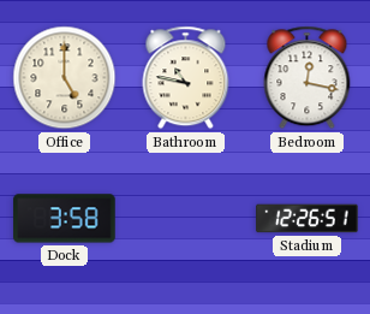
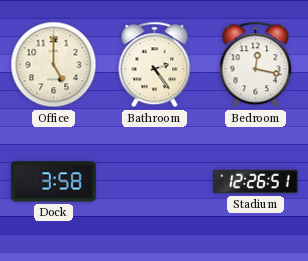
Bathroom: 10:47 -> 2:24 (155, 65)
